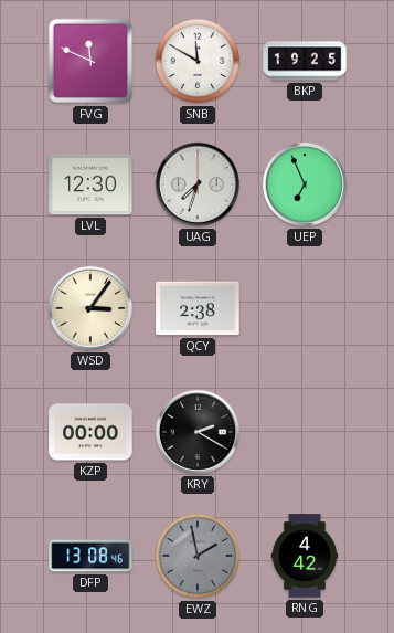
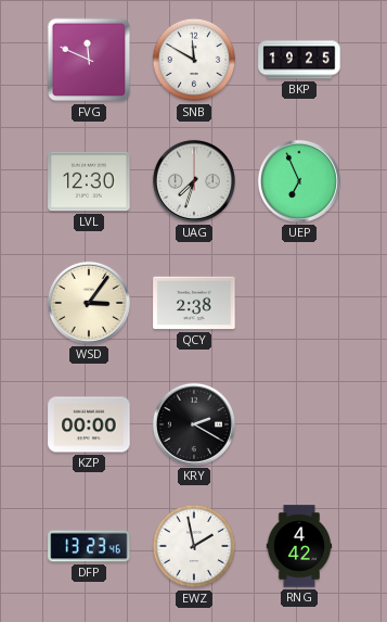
DFP: 13:08 -> 13:23 (89, 546)
EWZ dial: grey -> white (194, 546)
